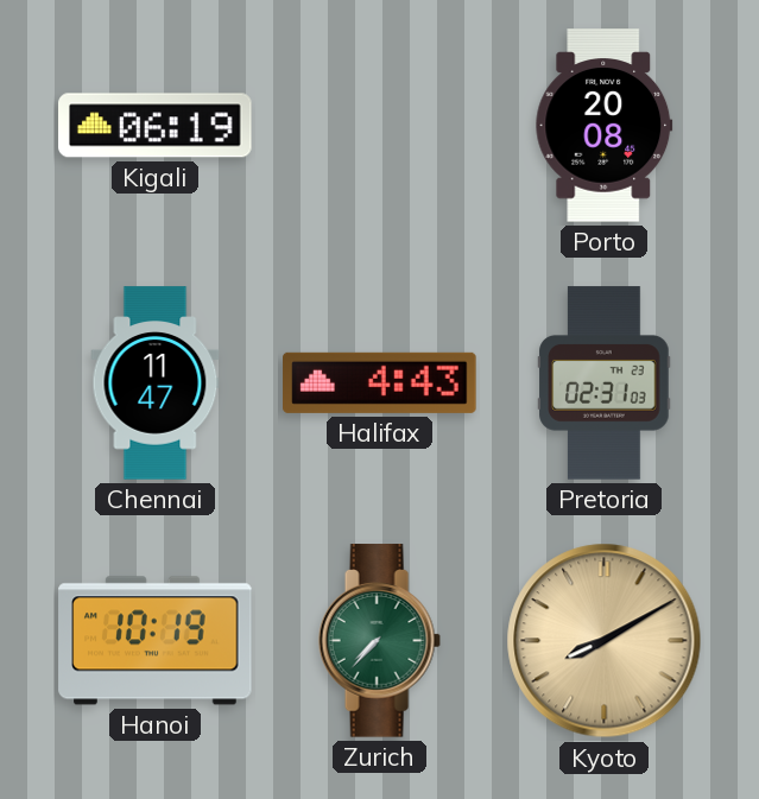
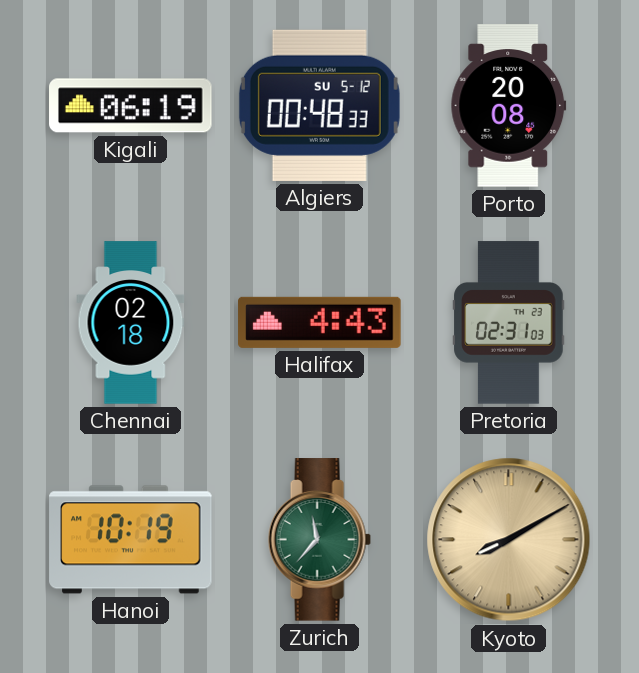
Algiers: none -> 00:48 (319, 105)
Chennai: 11:47 -> 02:18 (131, 323)
Zurich: 7:37 -> 11:37 (319, 540)
